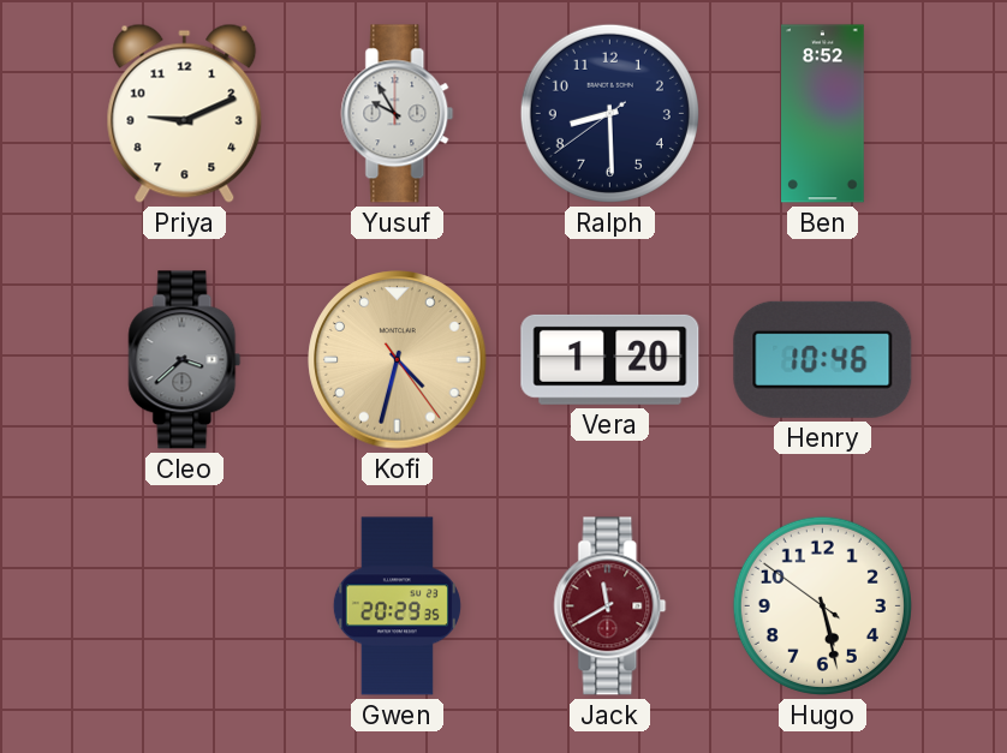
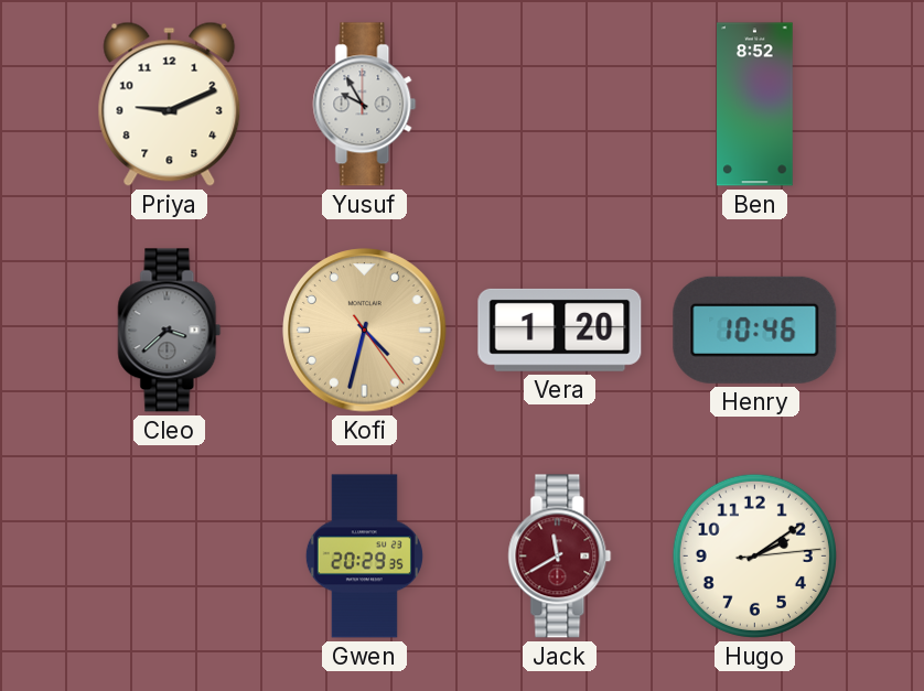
Ralph: 8:29 -> none (609, 113)
Hugo: 5:27 -> 2:09 (754, 555)
